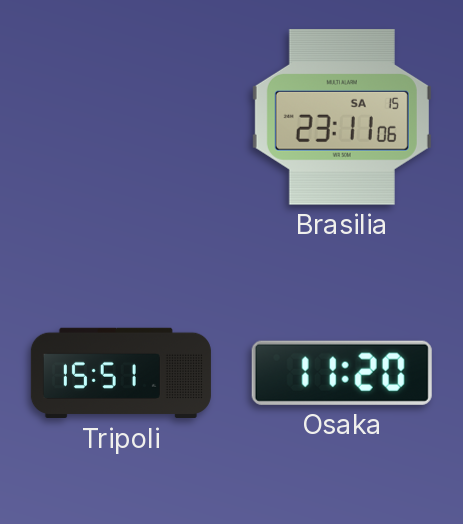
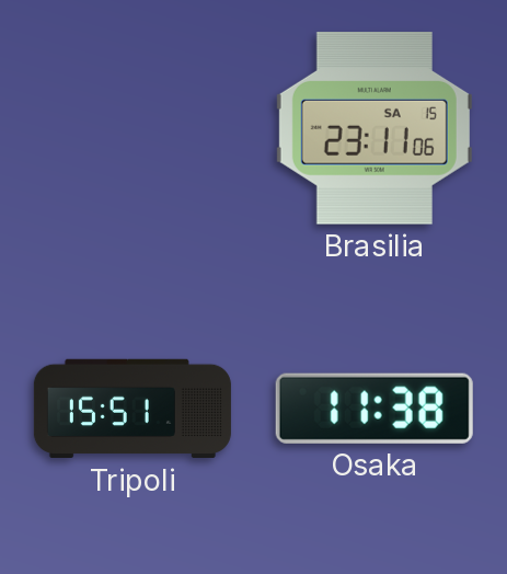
Osaka: 11:20 -> 11:38 (375, 409)
